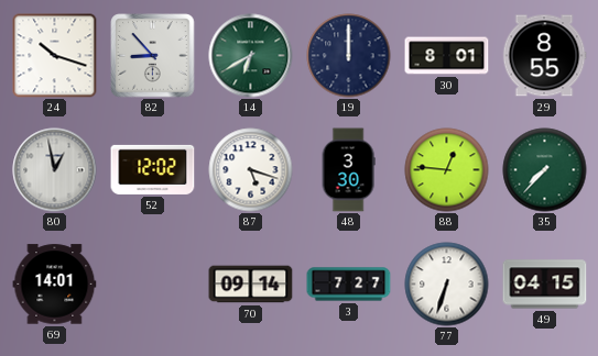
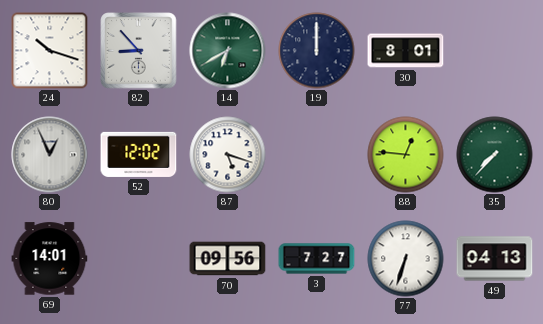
29: 8:55 -> none (544, 56)
80: 12:58 -> 12:56 (50, 155)
48: 3:30 -> none (348, 170)
70: 09:14 -> 09:56 (228, 259)
49: 04:15 -> 04:13 (495, 259)
